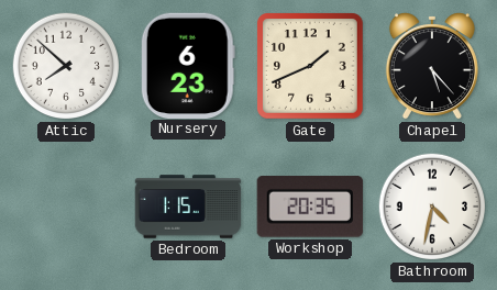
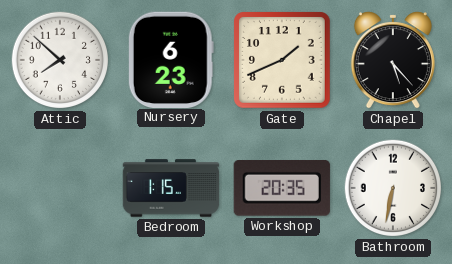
Bathroom: 4:32 -> 6:32 (393, 188)
